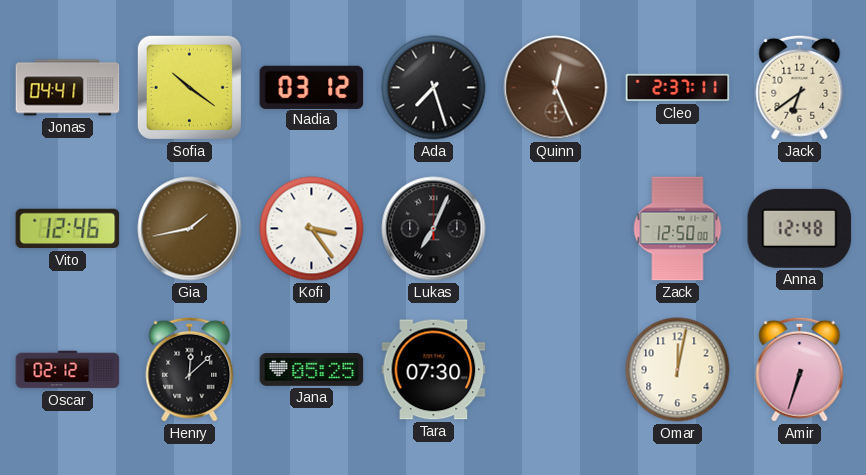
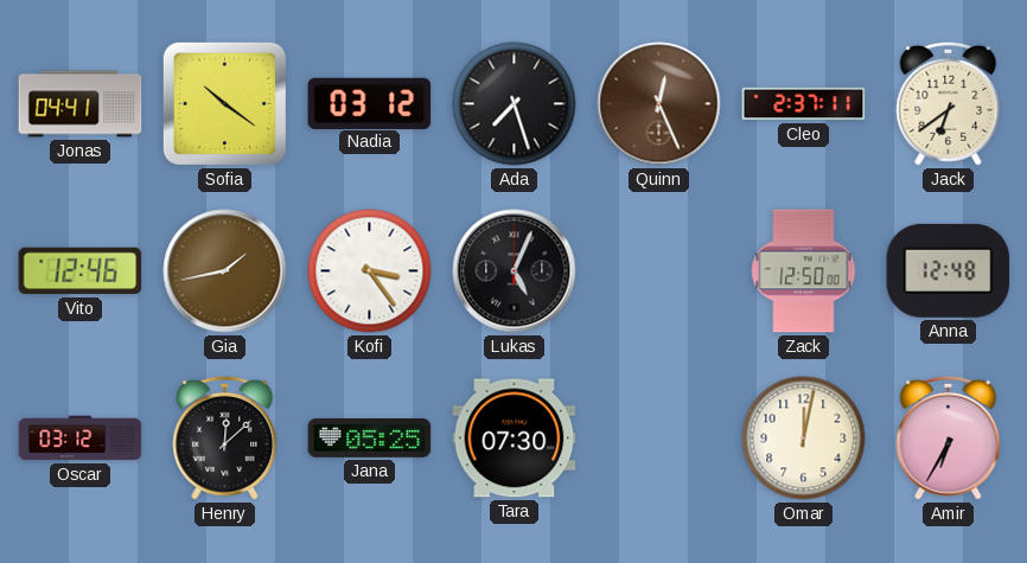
Lukas: 7:04 -> 5:04 (515, 271)
Oscar: 02:12 -> 03:12 (81, 439)
Amir: 6:33 -> 6:35 (949, 437)
